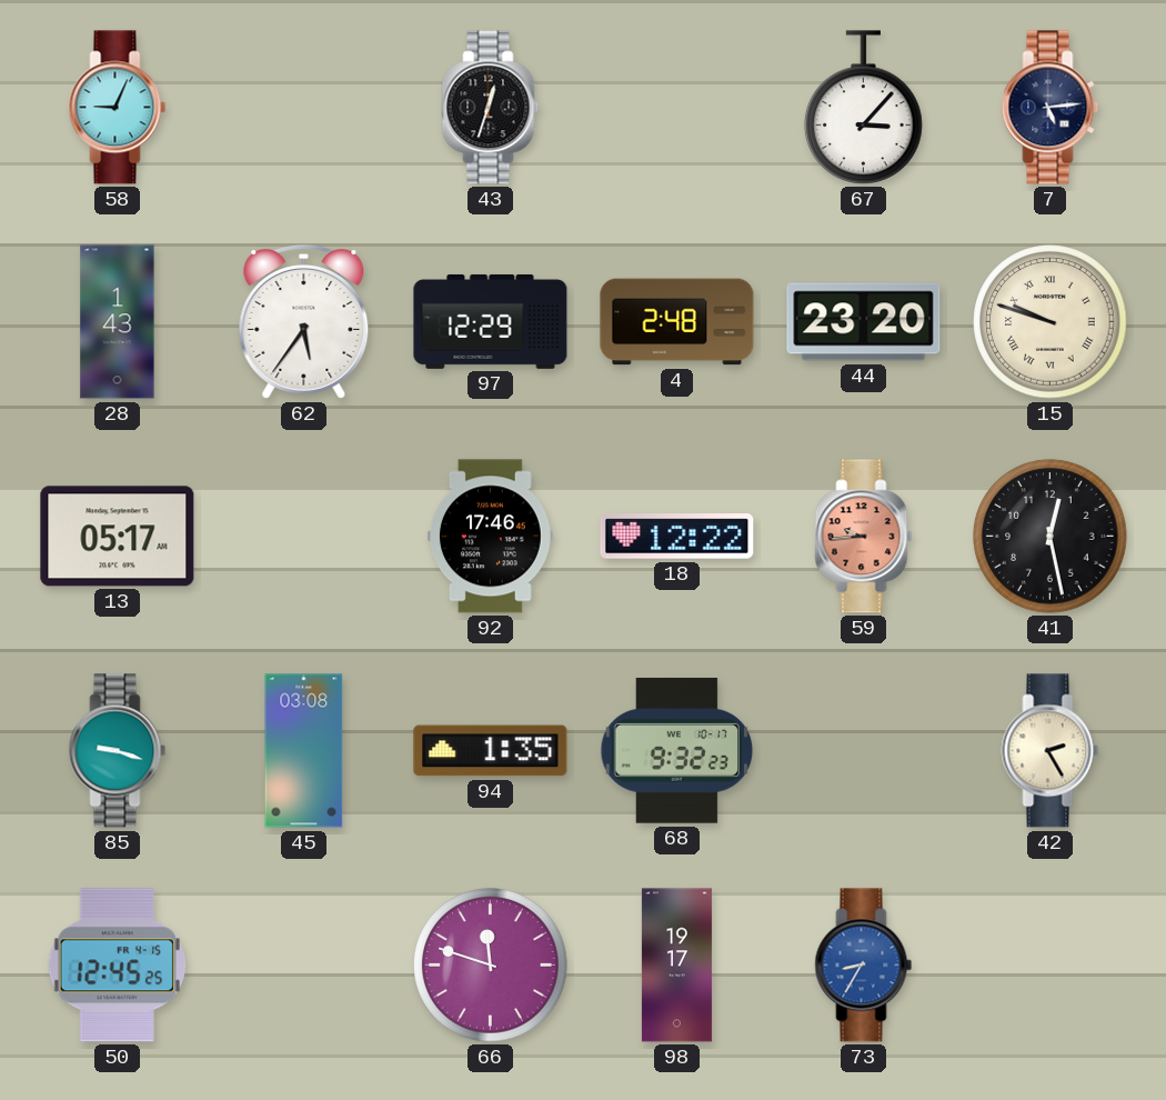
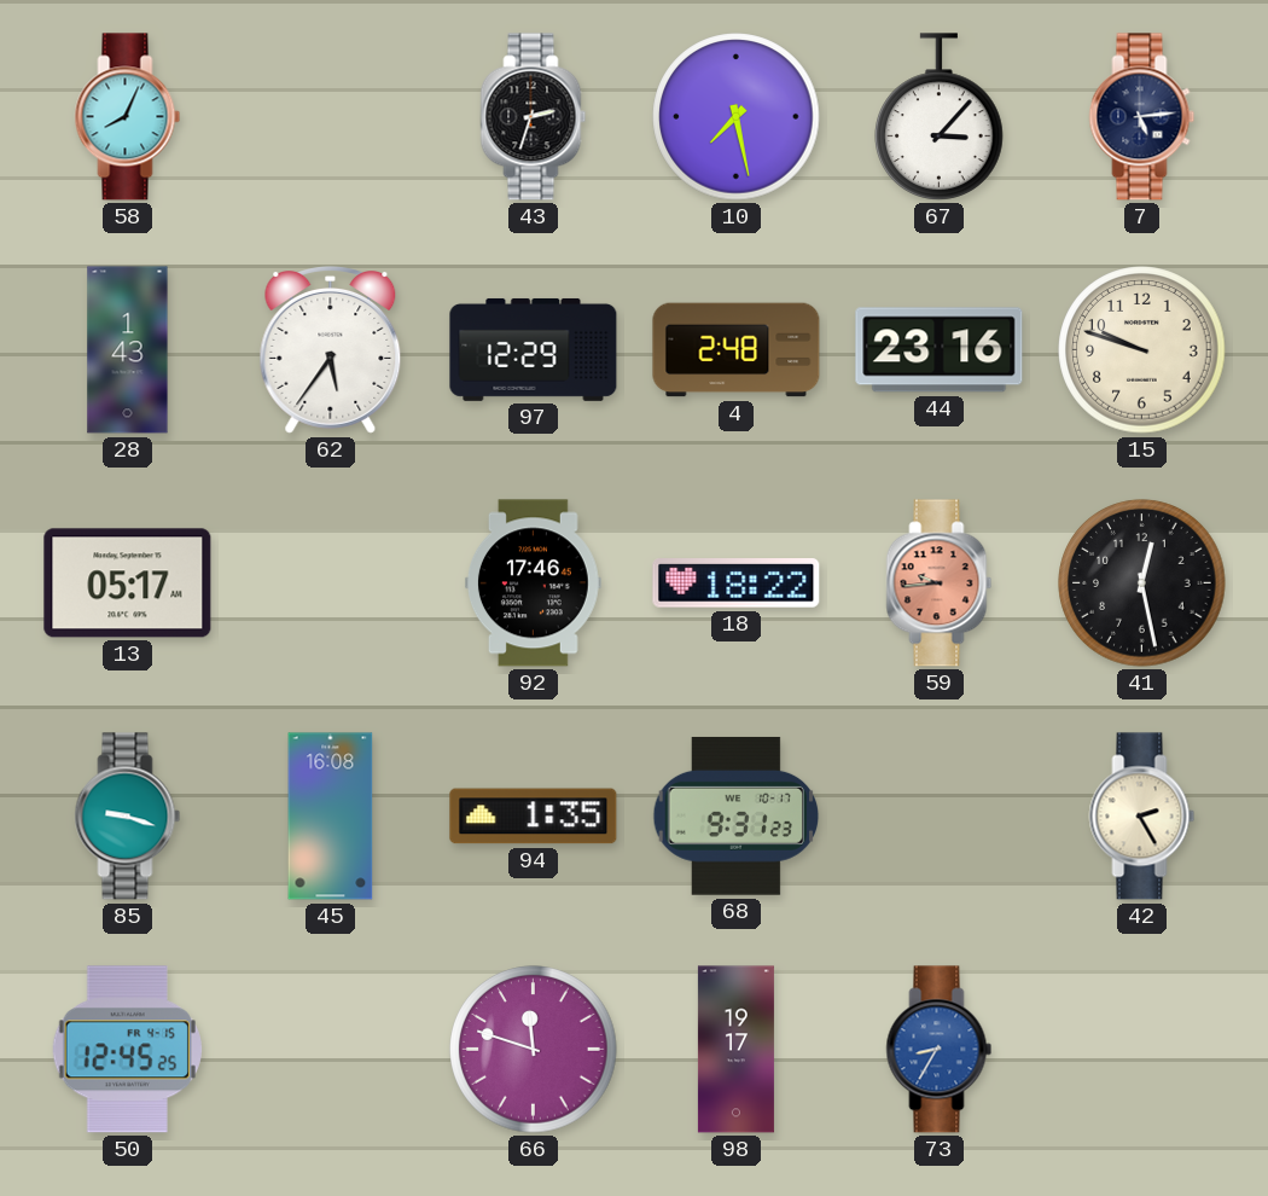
58: 9:04 -> 8:04 (128, 117)
43: 12:33 -> 2:33 (534, 117)
10: none -> 7:28 (737, 117)
44: 23:20 -> 23:16 (940, 350)
15 numerals: Roman -> Arabic (1142, 350)
18: 12:22 -> 18:22 (737, 584)
45: 03:08 -> 16:08 (331, 817)
68: 9:32 -> 9:31 (737, 815)
